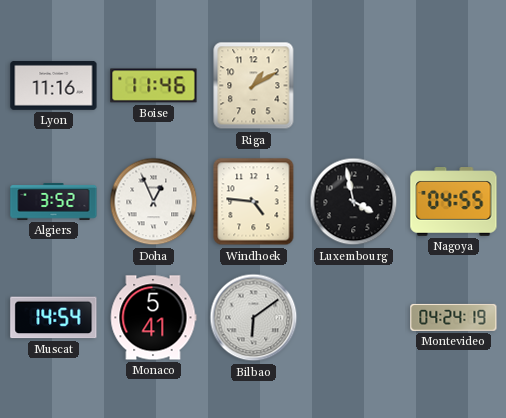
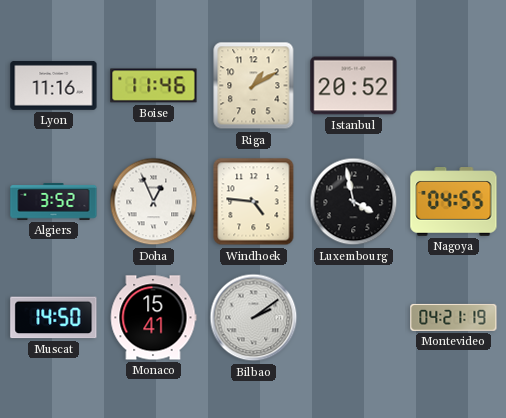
Istanbul: none -> 20:52 (354, 86)
Muscat: 14:54 -> 14:50 (54, 318)
Monaco: 5:41 -> 15:41 (153, 318)
Bilbao: 6:09 -> 2:09 (254, 318)
Montevideo: 04:24 -> 04:21 (454, 317)
